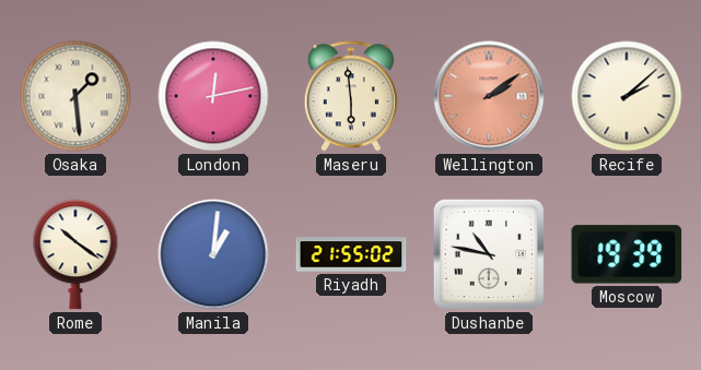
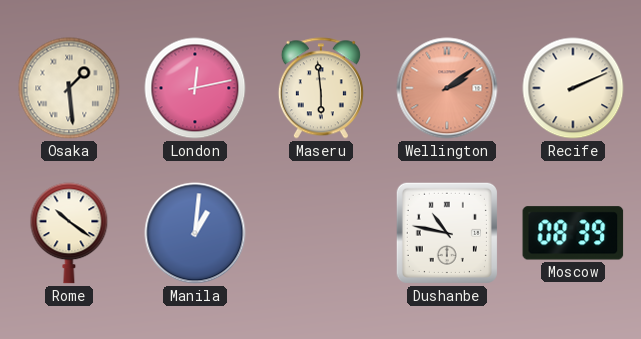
Recife: 2:08 -> 2:11 (573, 88)
Riyadh: 21:55 -> none (351, 254)
Moscow: 19:39 -> 08:39 (573, 233)
